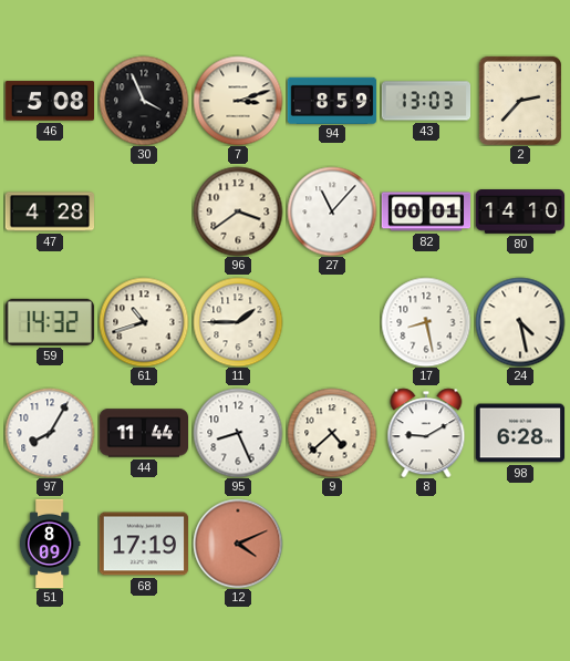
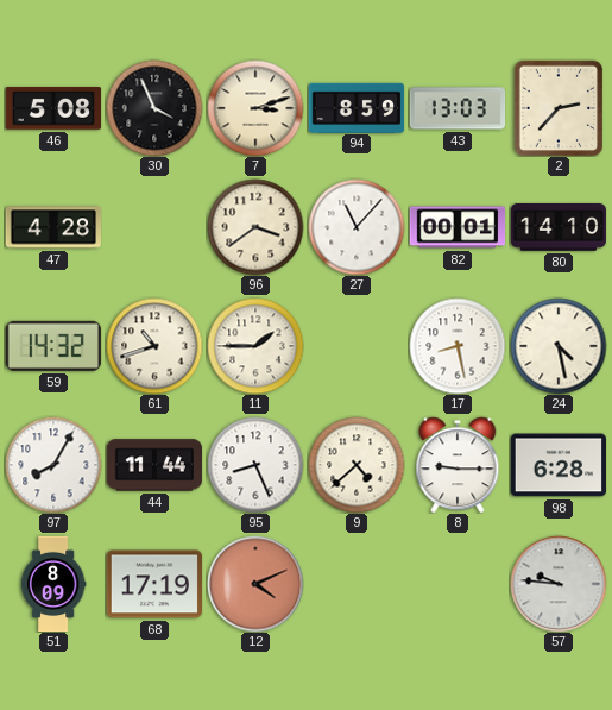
8: 9:10 -> 9:15 (458, 465)
57: none -> 9:46 (559, 584)
